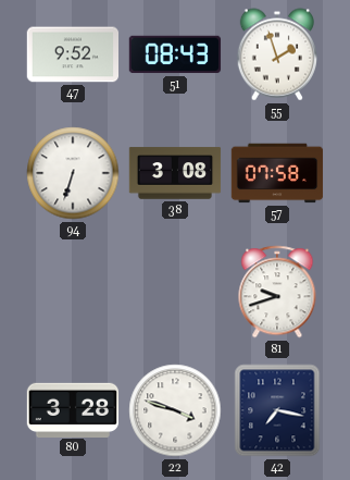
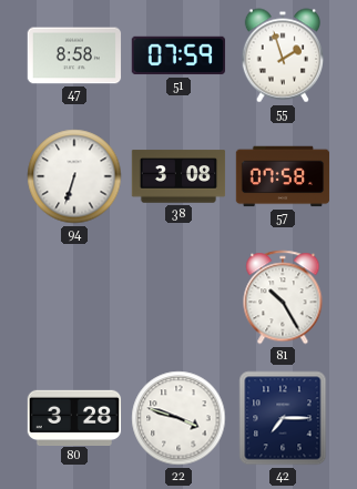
47: 9:52 -> 8:58 (74, 55)
51: 08:43 -> 07:59 (178, 55)
81: 9:42 -> 10:25 (283, 297)
42: 7:17 -> 7:15 (283, 418)
